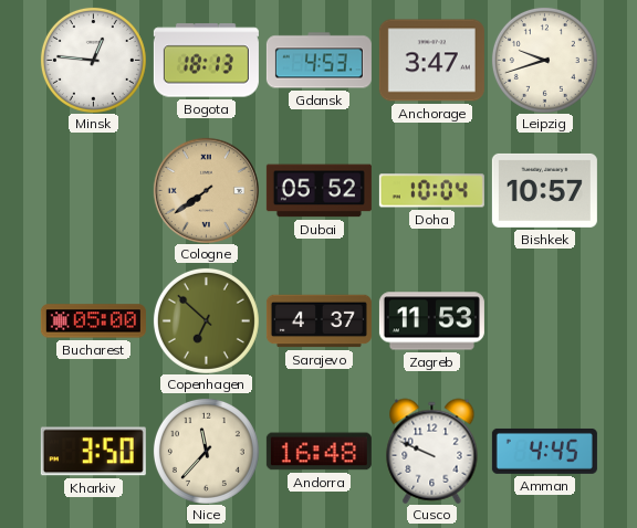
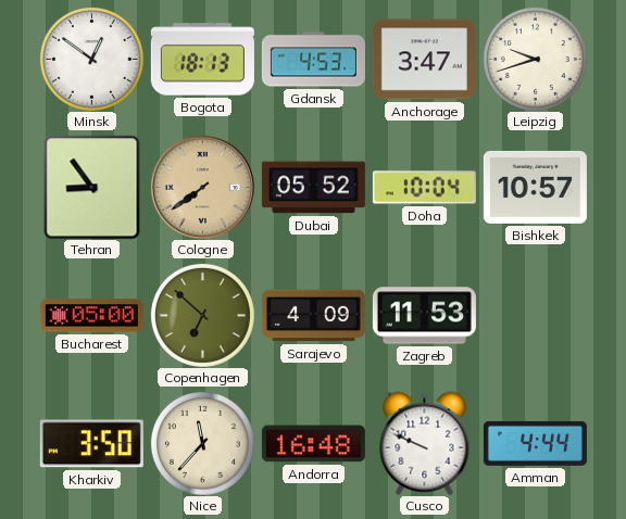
Minsk: 12:46 -> 12:51 (91, 59)
Tehran: none -> 8:54 (92, 187)
Sarajevo: 4:37 -> 4:09 (313, 316)
Amman: 4:45 -> 4:44 (535, 443)
